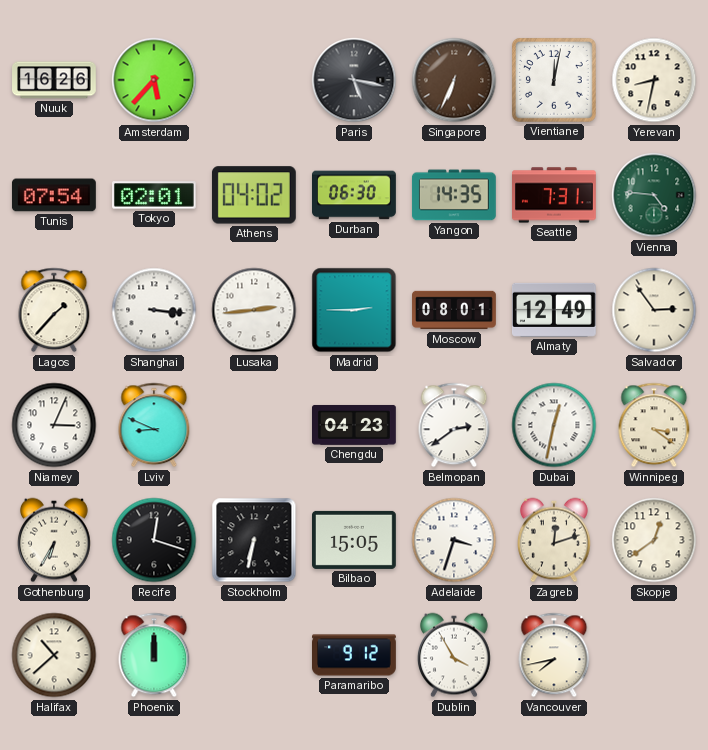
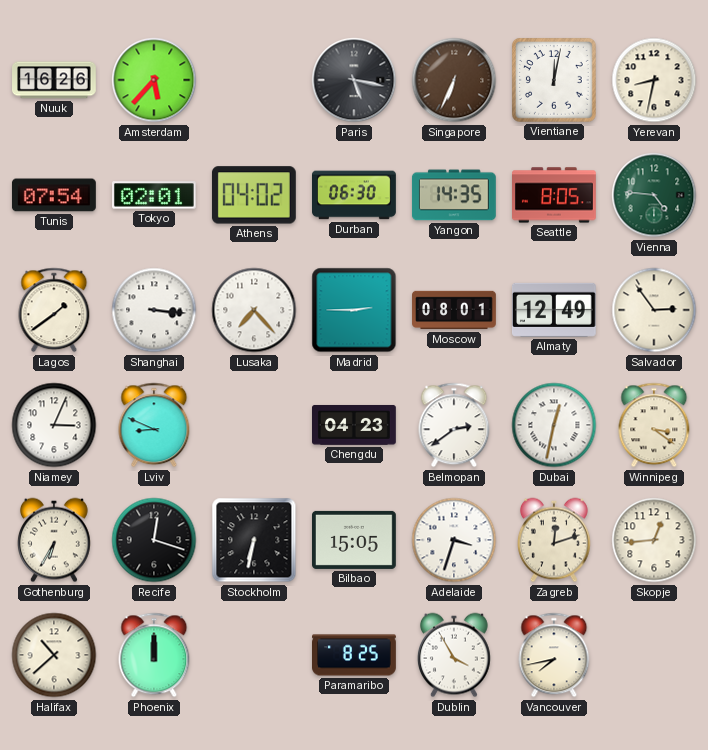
Seattle: 7:31 -> 8:05 (555, 195)
Lagos: 1:37 -> 1:39 (54, 310)
Lusaka: 2:44 -> 7:23 (254, 310)
Skopje: 12:39 -> 12:44 (654, 540)
Paramaribo: 9:12 -> 8:25 (355, 655)
